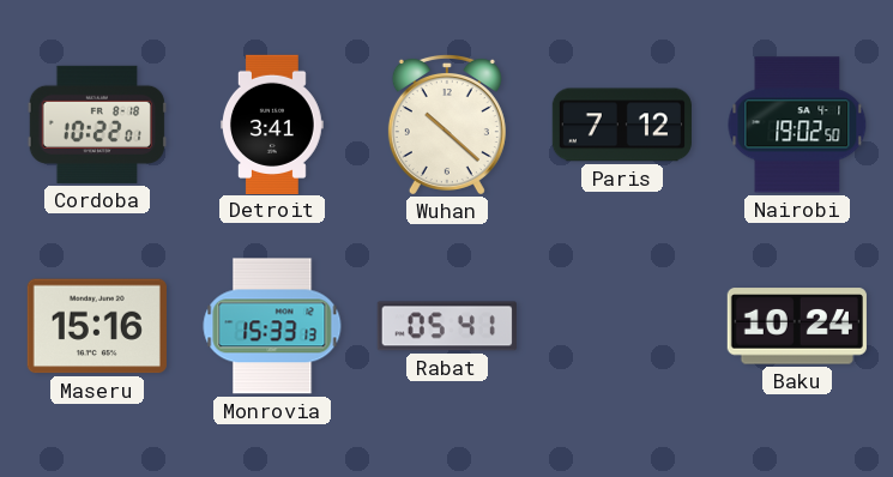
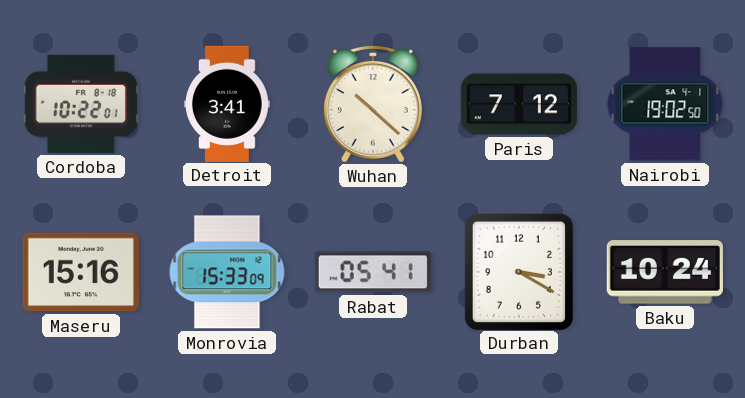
Monrovia: 15:33:13 -> 15:33:09 (227, 272)
Durban: none -> 3:20 (518, 271)
